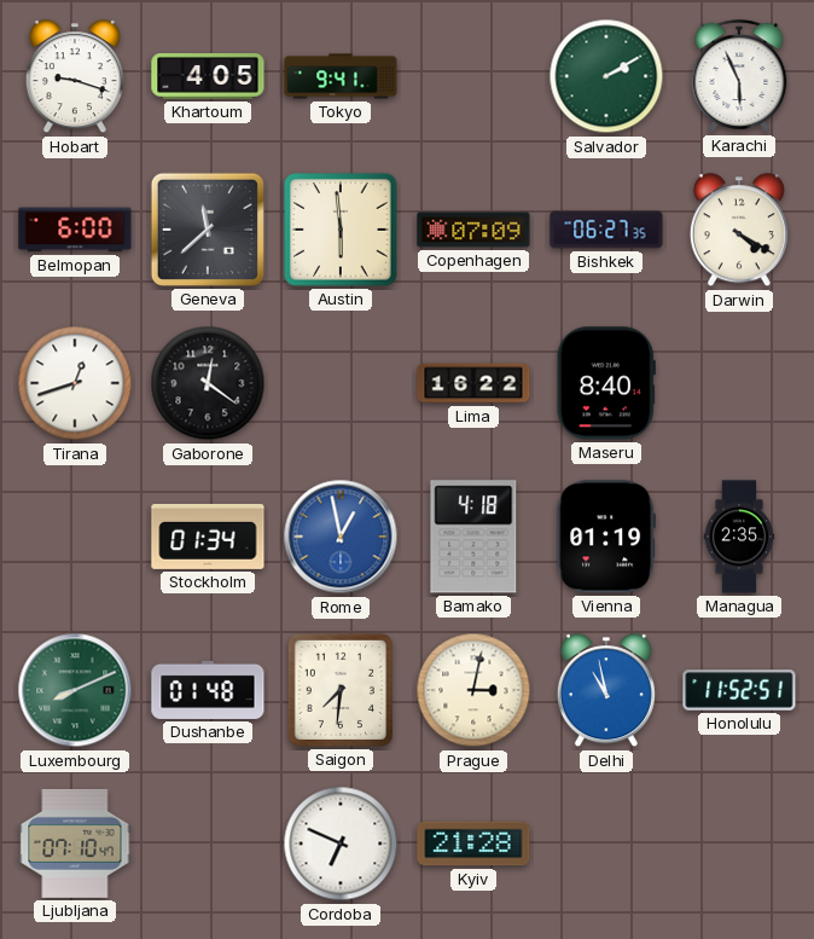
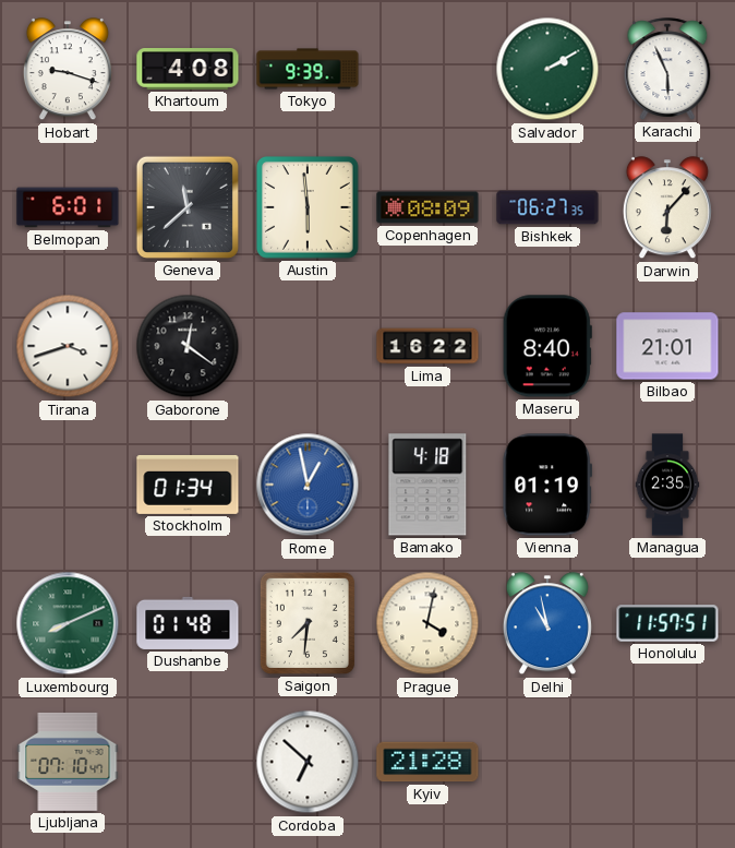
Khartoum: 4:05 -> 4:08 (188, 69)
Tokyo: 9:41 -> 9:39 (308, 69)
Belmopan: 6:00 -> 6:01 (68, 207)
Copenhagen: 07:09 -> 08:09 (427, 207)
Darwin: 4:20 -> 6:07 (667, 208)
Tirana: 12:42 -> 3:42 (68, 346)
Bilbao: none -> 21:01 (667, 346)
Prague: 3:02 -> 4:02 (427, 623)
Honolulu: 11:52 -> 11:57 (667, 623)
Cordoba: 6:49 -> 6:52 (308, 762)
